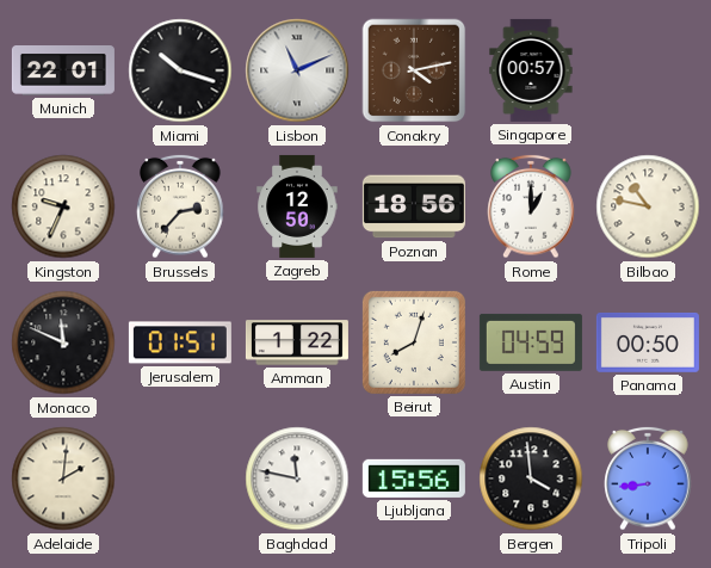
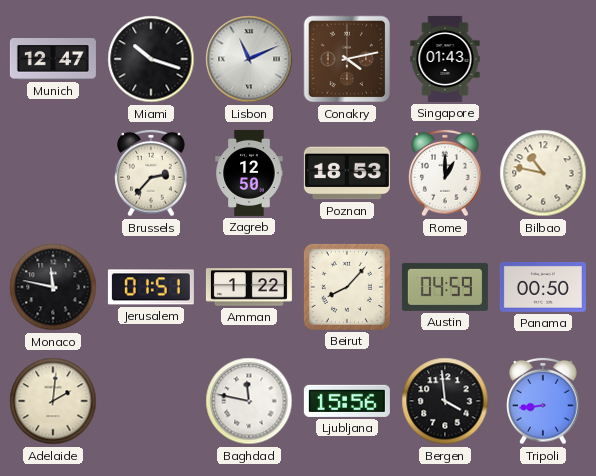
Munich: 22:01 -> 12:47 (53, 60)
Singapore: 00:57 -> 01:43 (445, 59)
Kingston: 9:34 -> none (63, 206)
Poznan: 18:56 -> 18:53 (347, 173)
Monaco: 11:49 -> 11:47 (53, 287)
Beirut: 8:03 -> 8:07 (347, 287)
